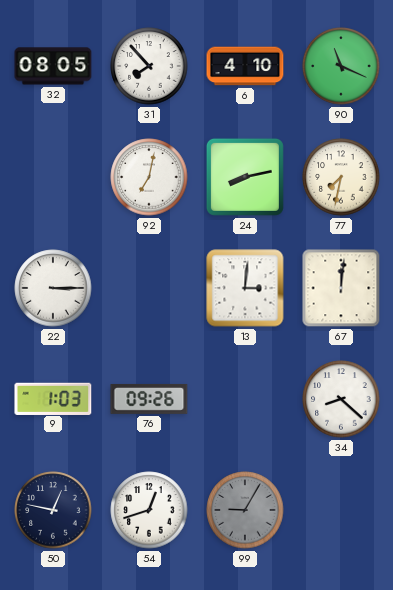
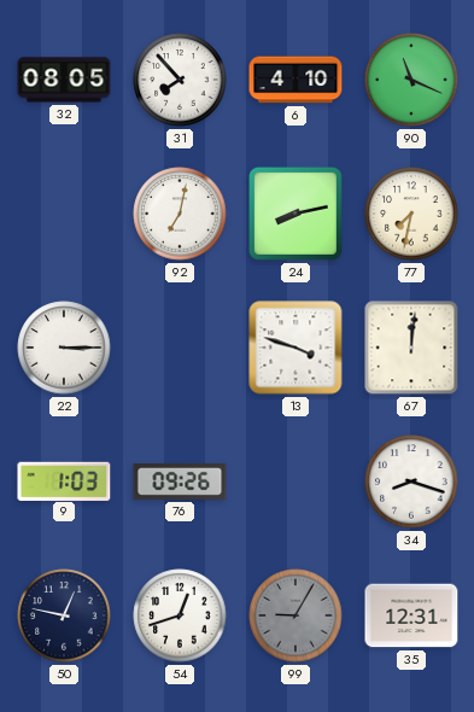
13: 3:01 -> 3:48 (295, 348)
34: 8:22 -> 8:18 (411, 482)
35: none -> 12:31 (411, 615)
